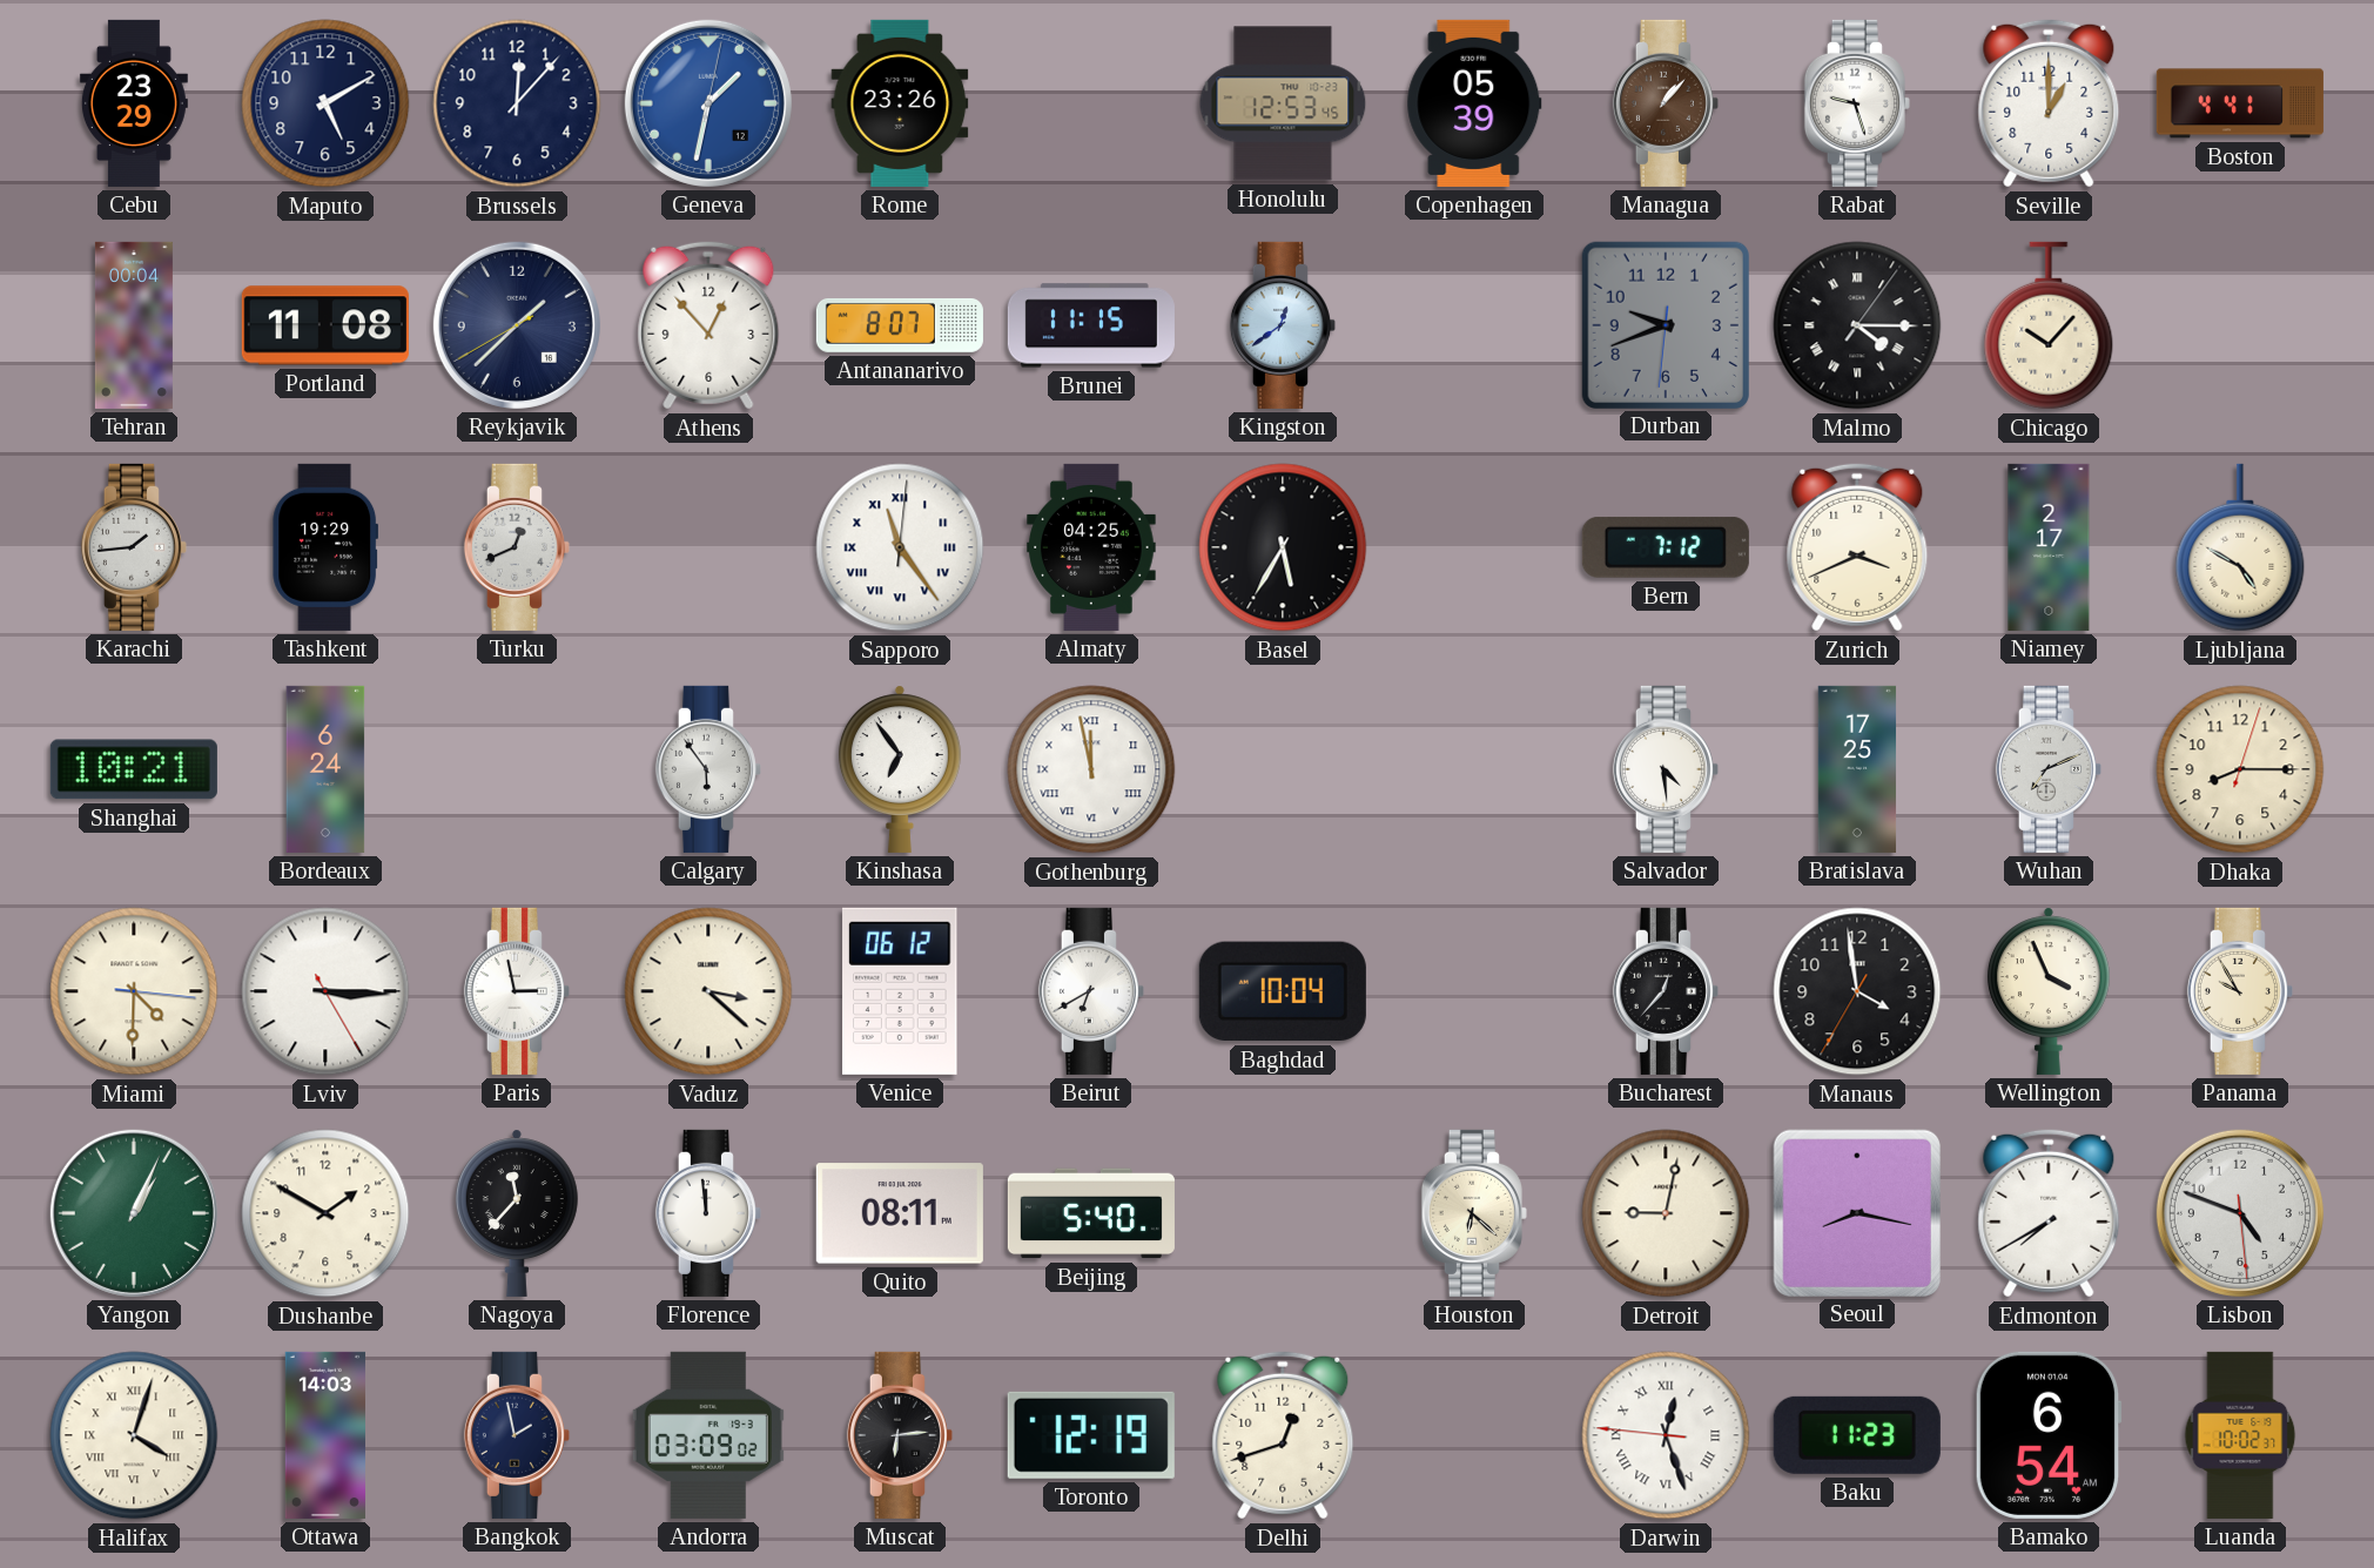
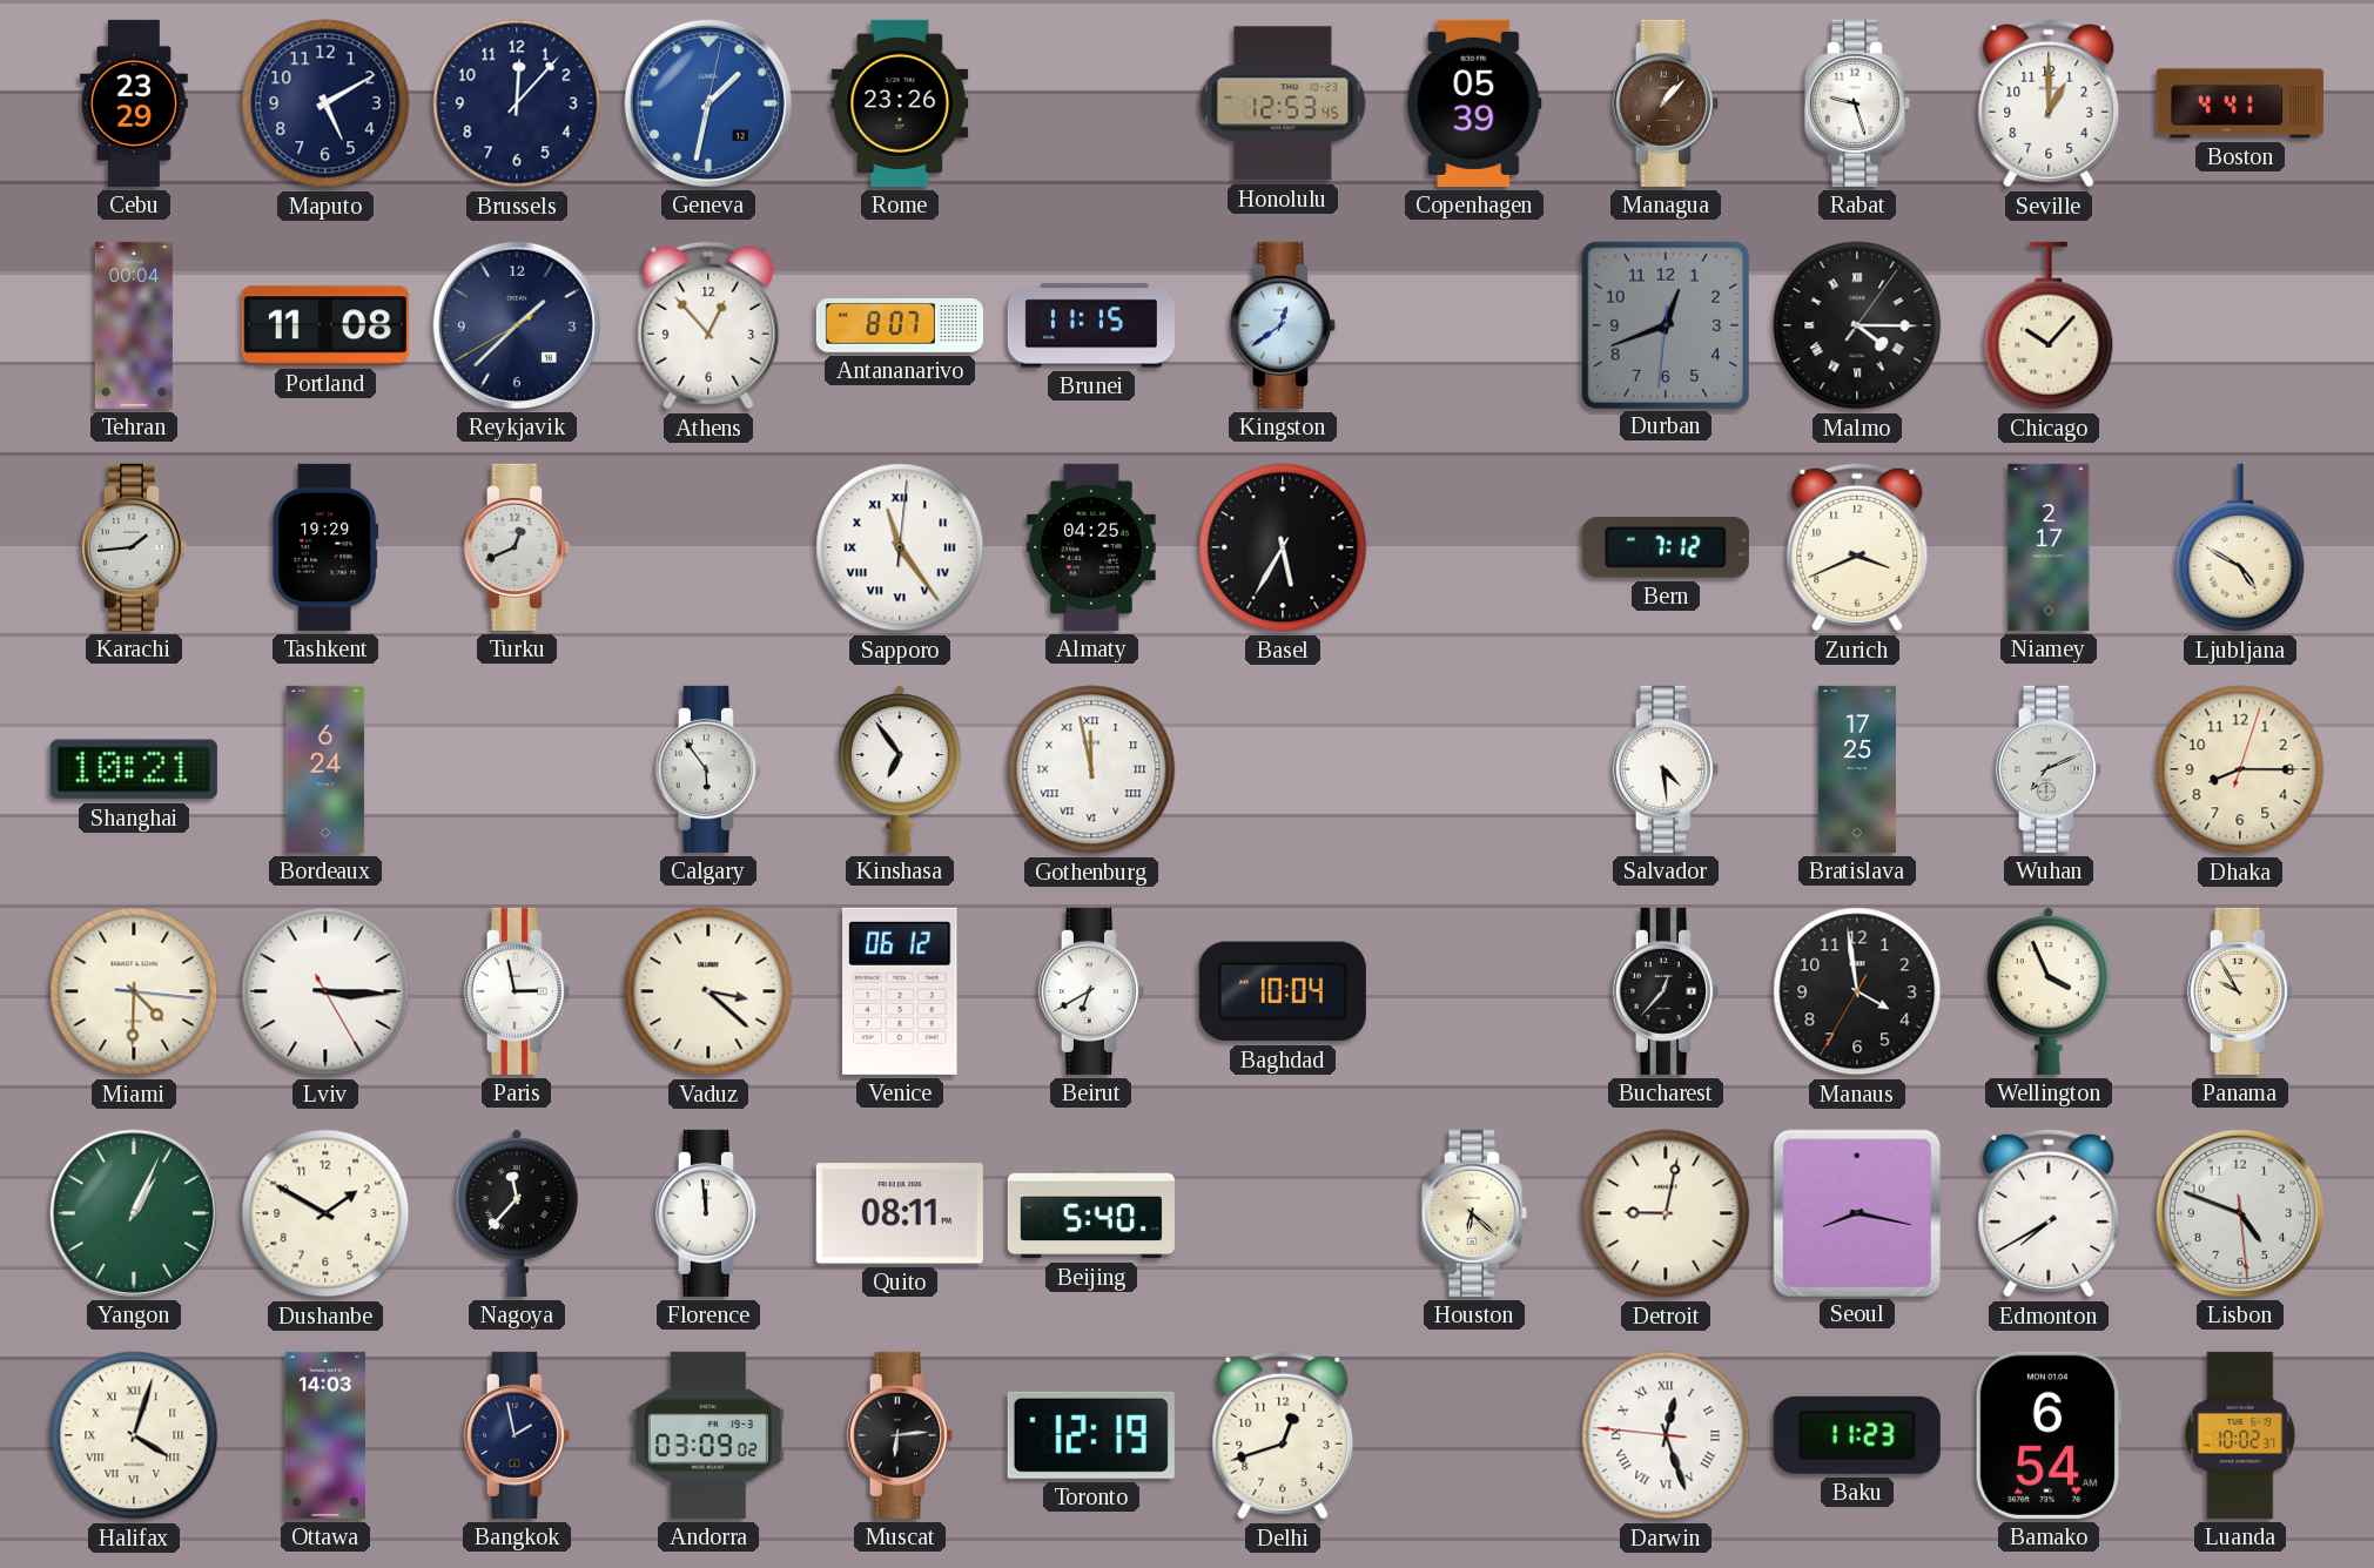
Durban: 9:41 -> 12:41 (1665, 324)
